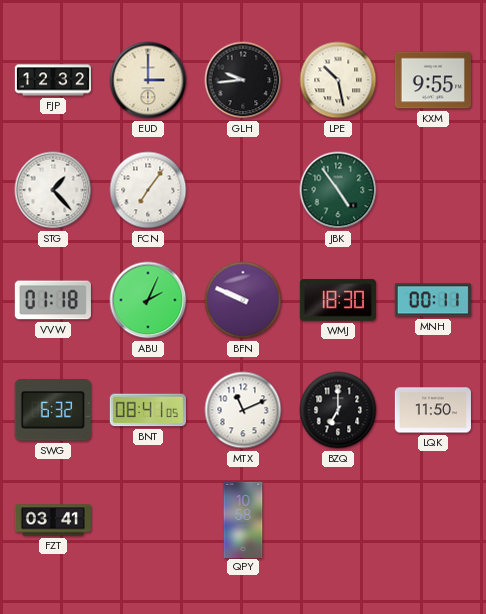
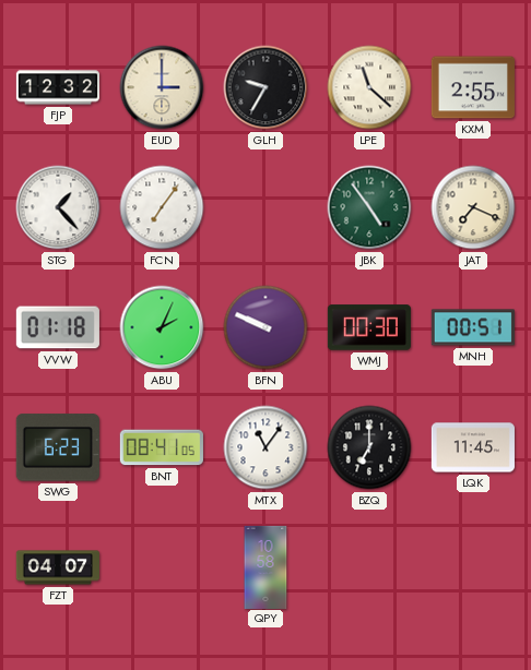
GLH: 9:44 -> 9:35 (265, 87)
LPE: 10:28 -> 11:22 (369, 87)
KXM: 9:55 -> 2:55 (473, 87)
JAT: none -> 7:19 (473, 207)
WMJ: 18:30 -> 00:30 (369, 327)
MNH: 00:11 -> 00:51 (473, 327)
SWG: 6:32 -> 6:23 (58, 447)
MTX: 11:11 -> 11:06 (265, 447)
LQK: 11:50 -> 11:45 (473, 447)
FZT: 03:41 -> 04:07 (58, 567)
